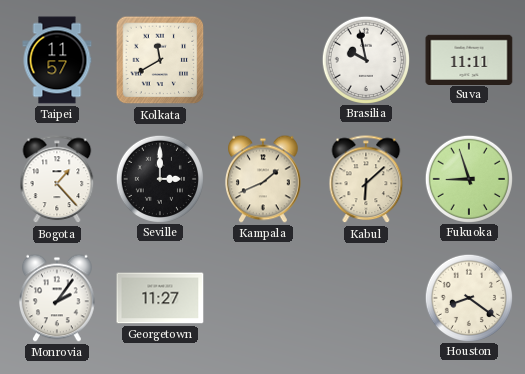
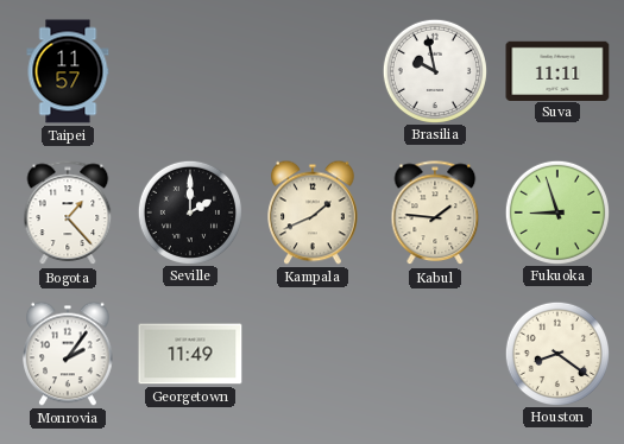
Kolkata: 11:40 -> none (160, 60)
Seville: 3:00 -> 2:00 (189, 211)
Kabul: 6:08 -> 1:46 (435, 214)
Georgetown: 11:27 -> 11:49 (190, 354)
